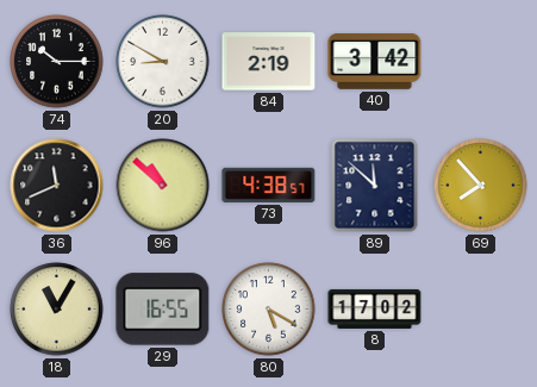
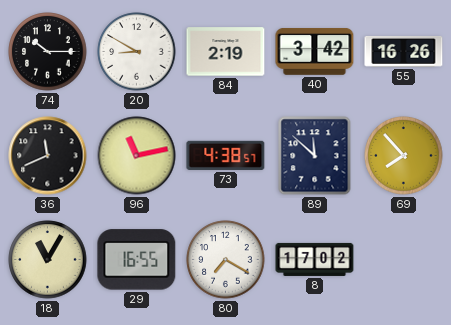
55: none -> 16:26 (404, 51)
96: 10:52 -> 11:13 (137, 156)
80: 5:20 -> 7:20 (226, 260)
